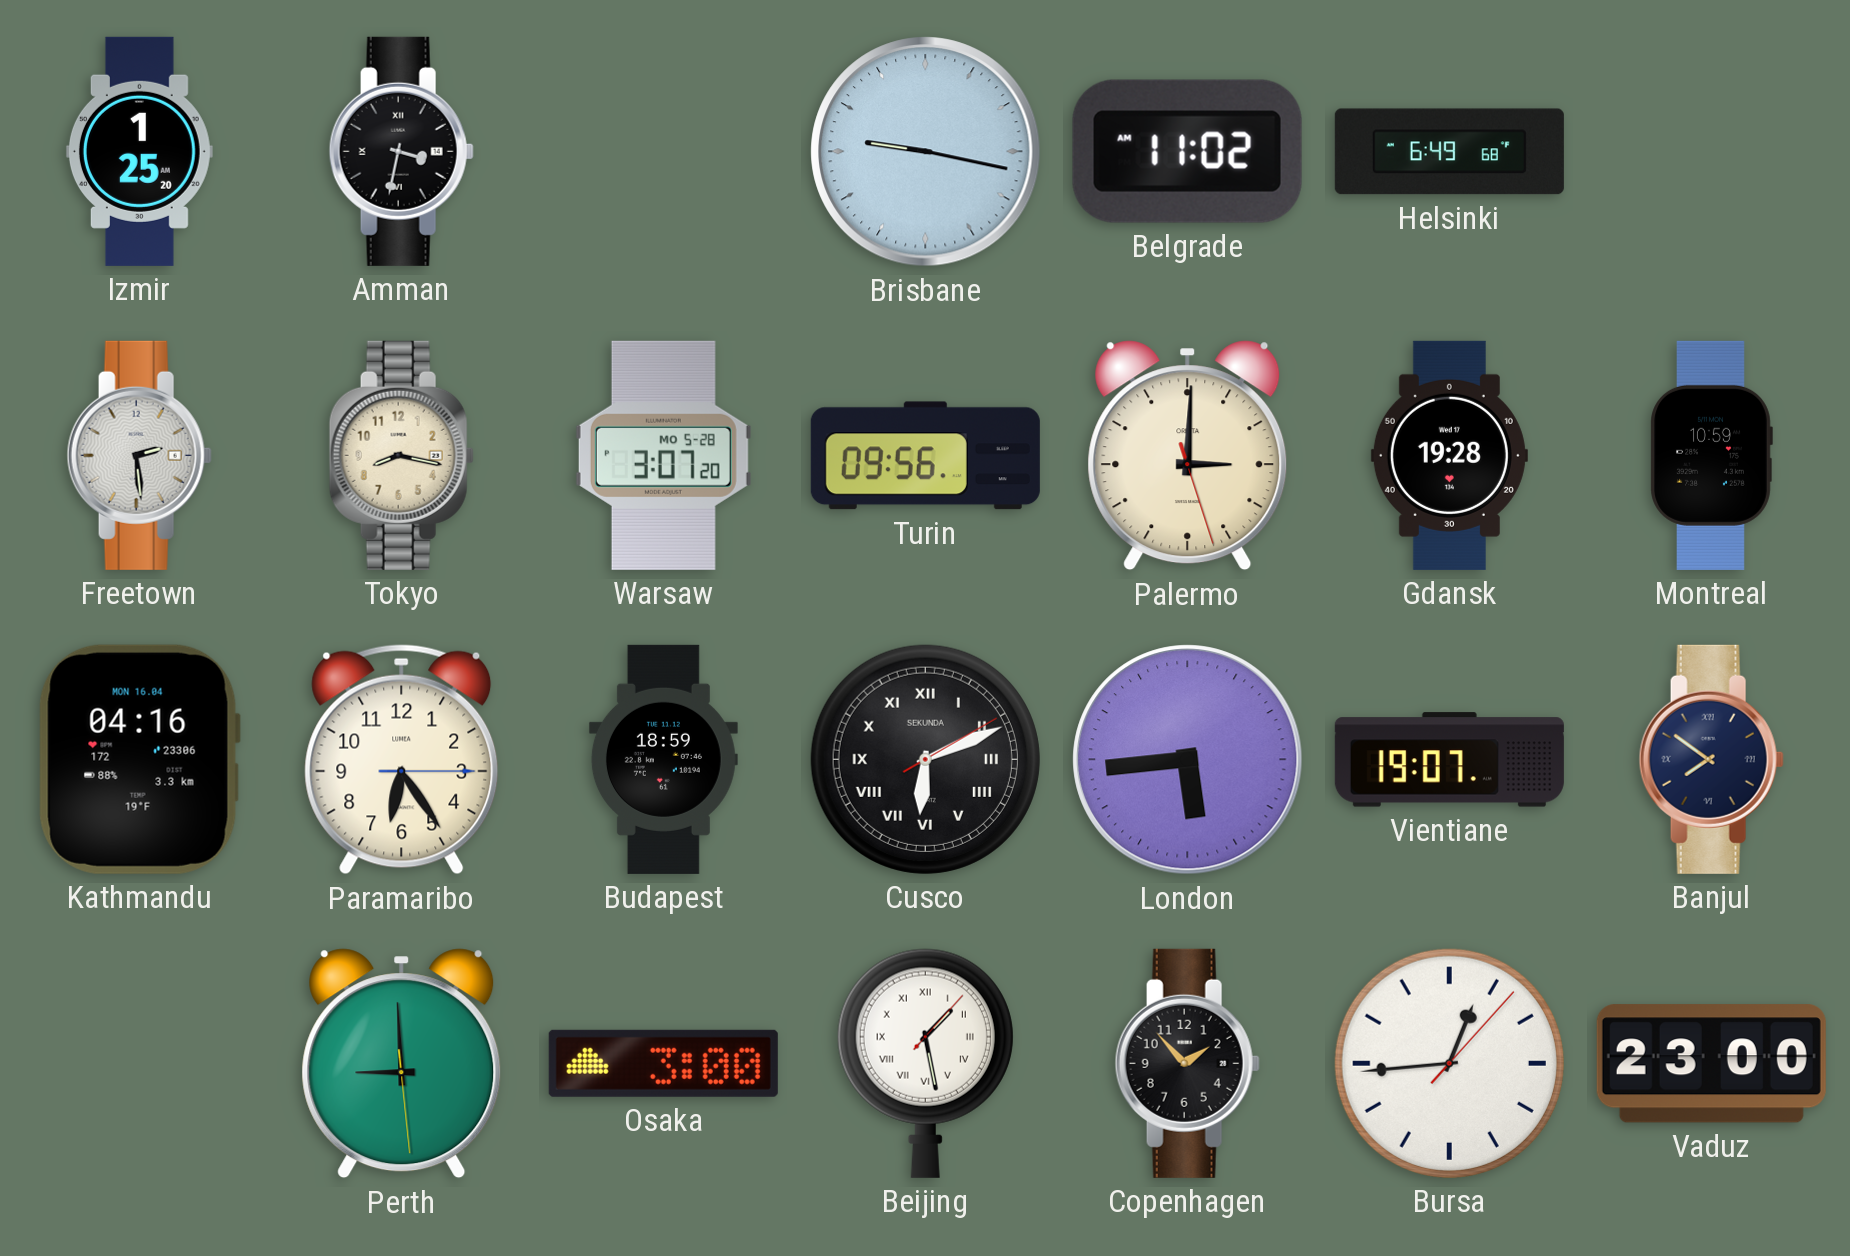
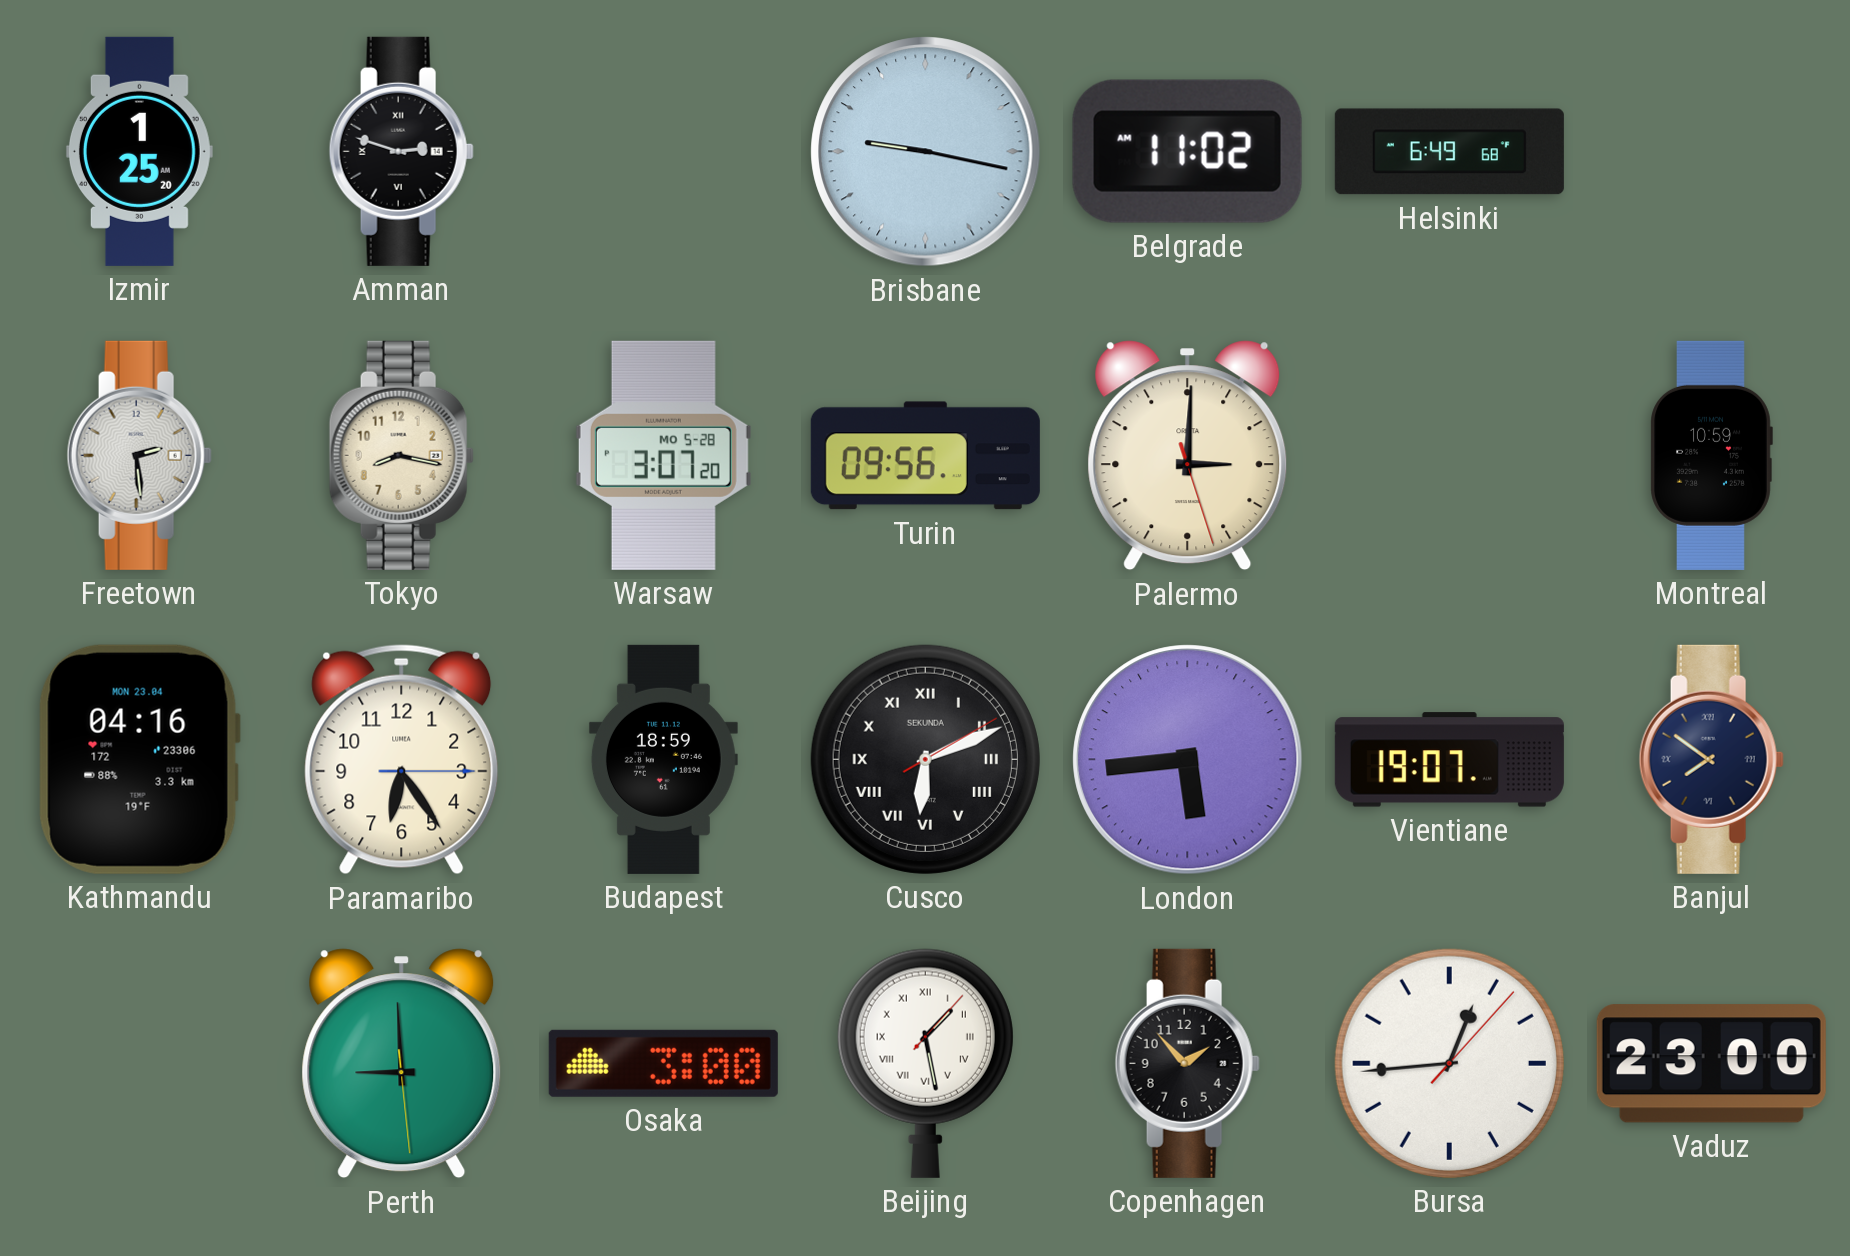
Amman: 3:32 -> 2:48 (401, 151)
Gdansk: 19:28 -> none (1449, 455)
Kathmandu date: MON 16.04 -> MON 23.04 (139, 759)
